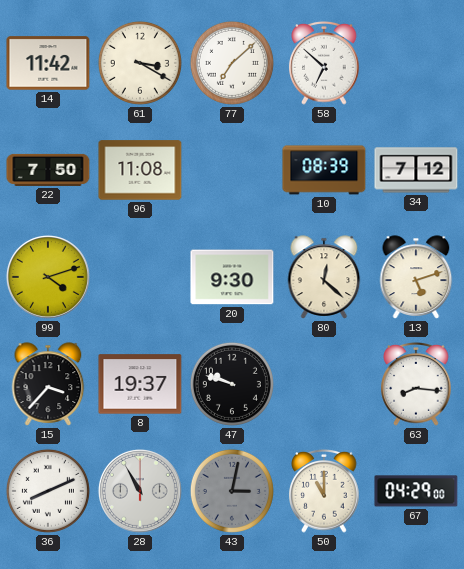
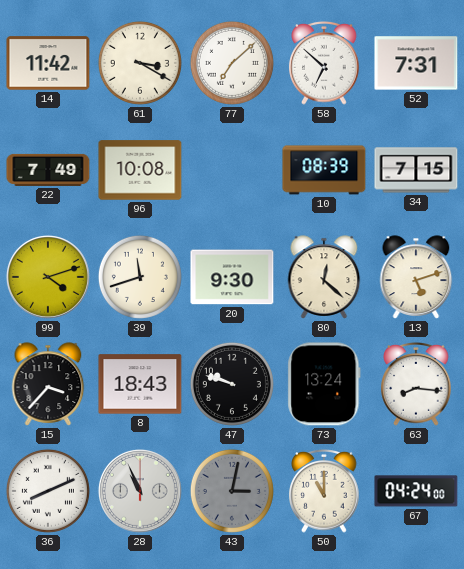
52: none -> 7:31 (416, 63)
22: 7:50 -> 7:49 (48, 170)
96: 11:08 -> 10:08 (140, 170)
34: 7:12 -> 7:15 (416, 170)
39: none -> 11:42 (140, 277)
8: 19:37 -> 18:43 (140, 384)
73: none -> 13:24 (324, 384)
28: 10:55 -> 10:56 (140, 491)
67: 04:29 -> 04:24 (416, 491)
